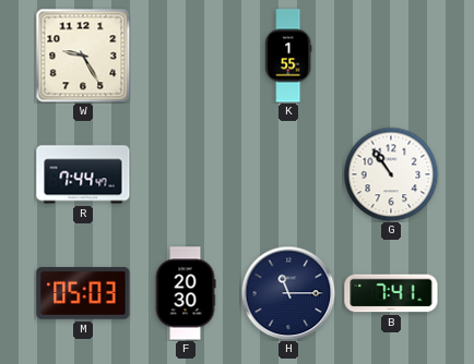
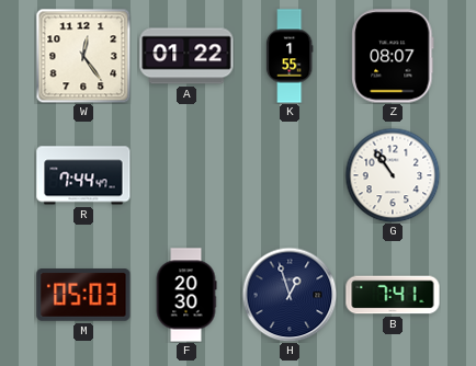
W: 9:25 -> 12:24 (83, 56)
A: none -> 01:22 (186, 56)
Z: none -> 08:07 (393, 56)
H: 11:15 -> 12:57 (290, 295)
